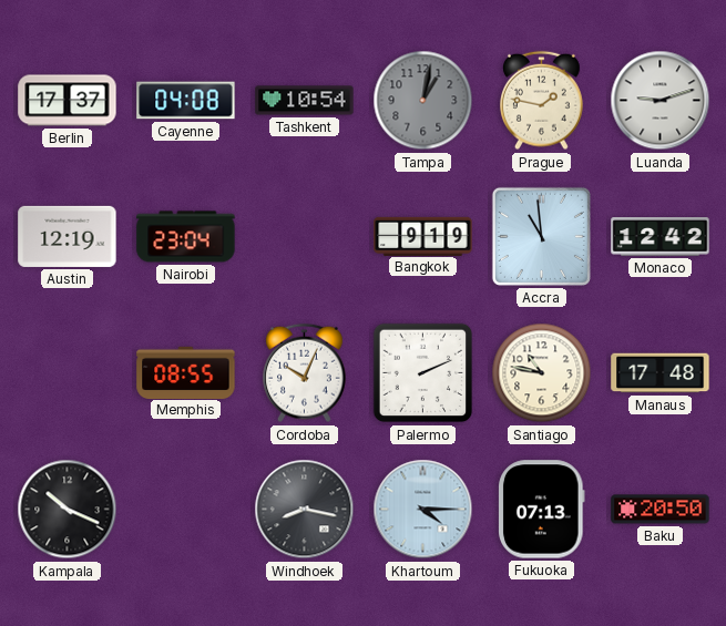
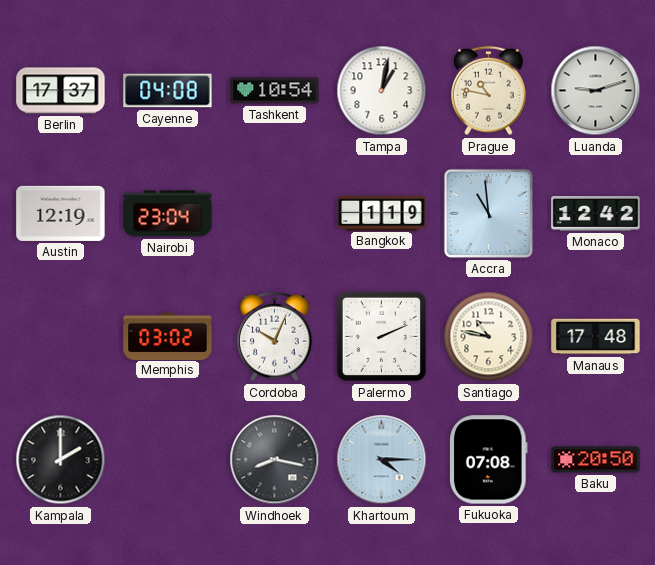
Tampa dial: grey -> white (382, 91)
Prague: 1:47 -> 10:47 (489, 91)
Bangkok: 9:19 -> 1:19 (382, 213)
Memphis: 08:55 -> 03:02 (168, 336)
Kampala: 10:19 -> 2:00 (61, 460)
Fukuoka: 07:13 -> 07:08 (489, 460)
